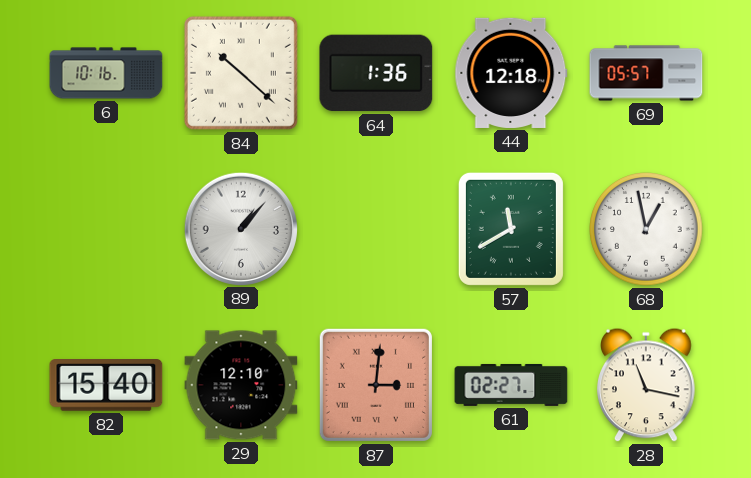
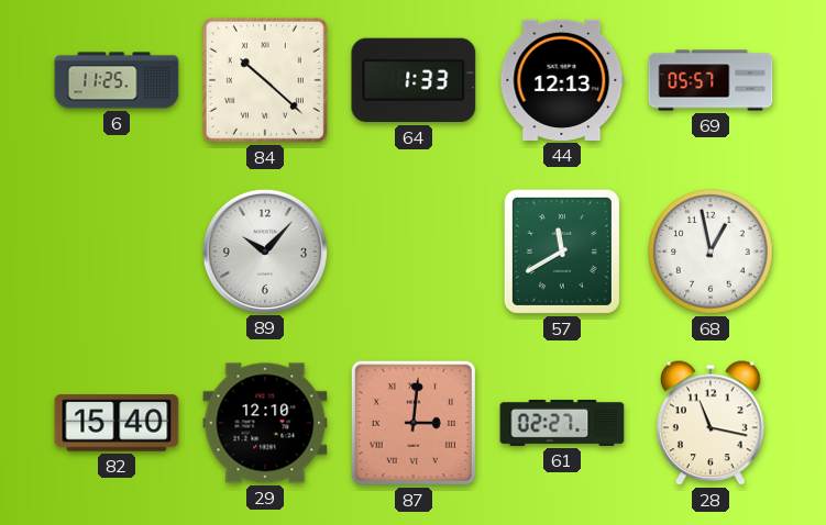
6: 10:16 -> 11:25 (117, 80)
64: 1:36 -> 1:33 (414, 80)
44: 12:18 -> 12:13 (562, 80)
89: 1:07 -> 10:07 (264, 250)
